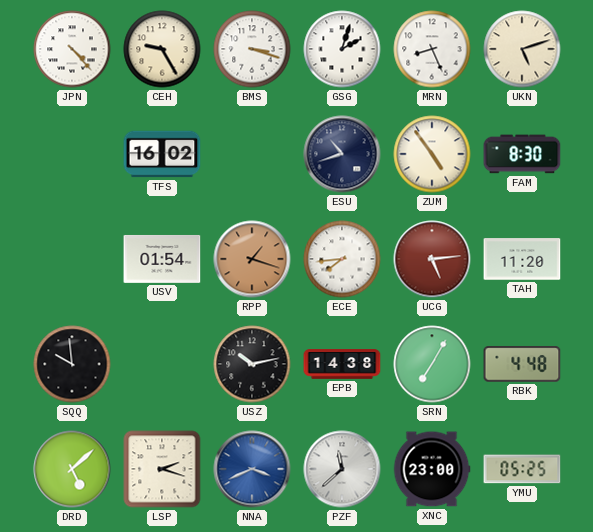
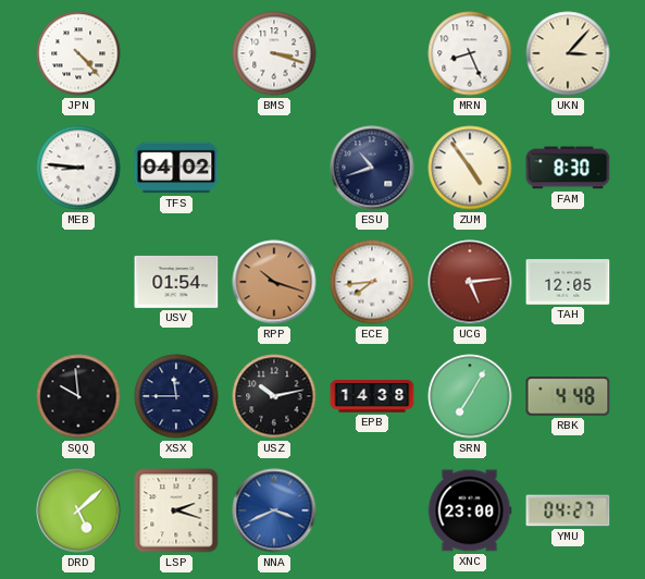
CEH: 9:25 -> none (162, 49)
GSG: 2:03 -> none (342, 49)
UKN: 5:12 -> 3:07 (568, 53)
MEB: none -> 8:46 (78, 168)
TFS: 16:02 -> 04:02 (176, 168)
RPP: 1:18 -> 10:18 (274, 282)
TAH: 11:20 -> 12:05 (568, 282)
XSX: none -> 11:45 (176, 396)
PZF: 11:38 -> none (342, 469)
YMU: 05:25 -> 04:27 (568, 510)
